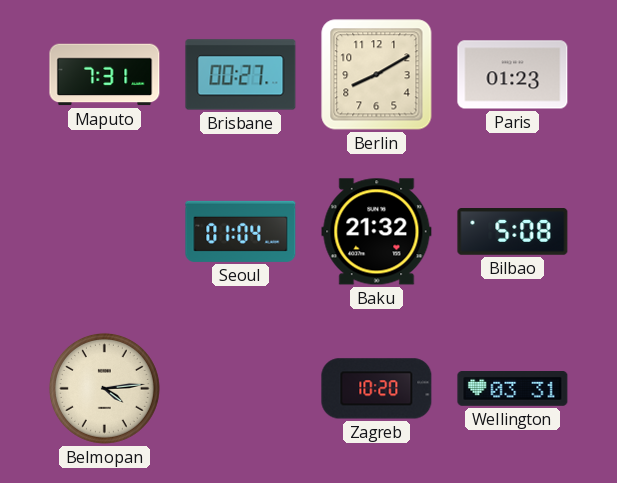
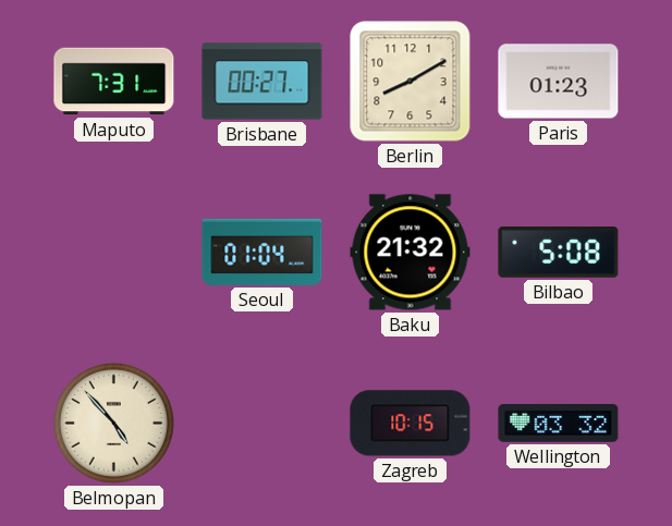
Belmopan: 4:14 -> 4:53 (113, 423)
Zagreb: 10:20 -> 10:15 (411, 424)
Wellington: 03:31 -> 03:32 (559, 424)
